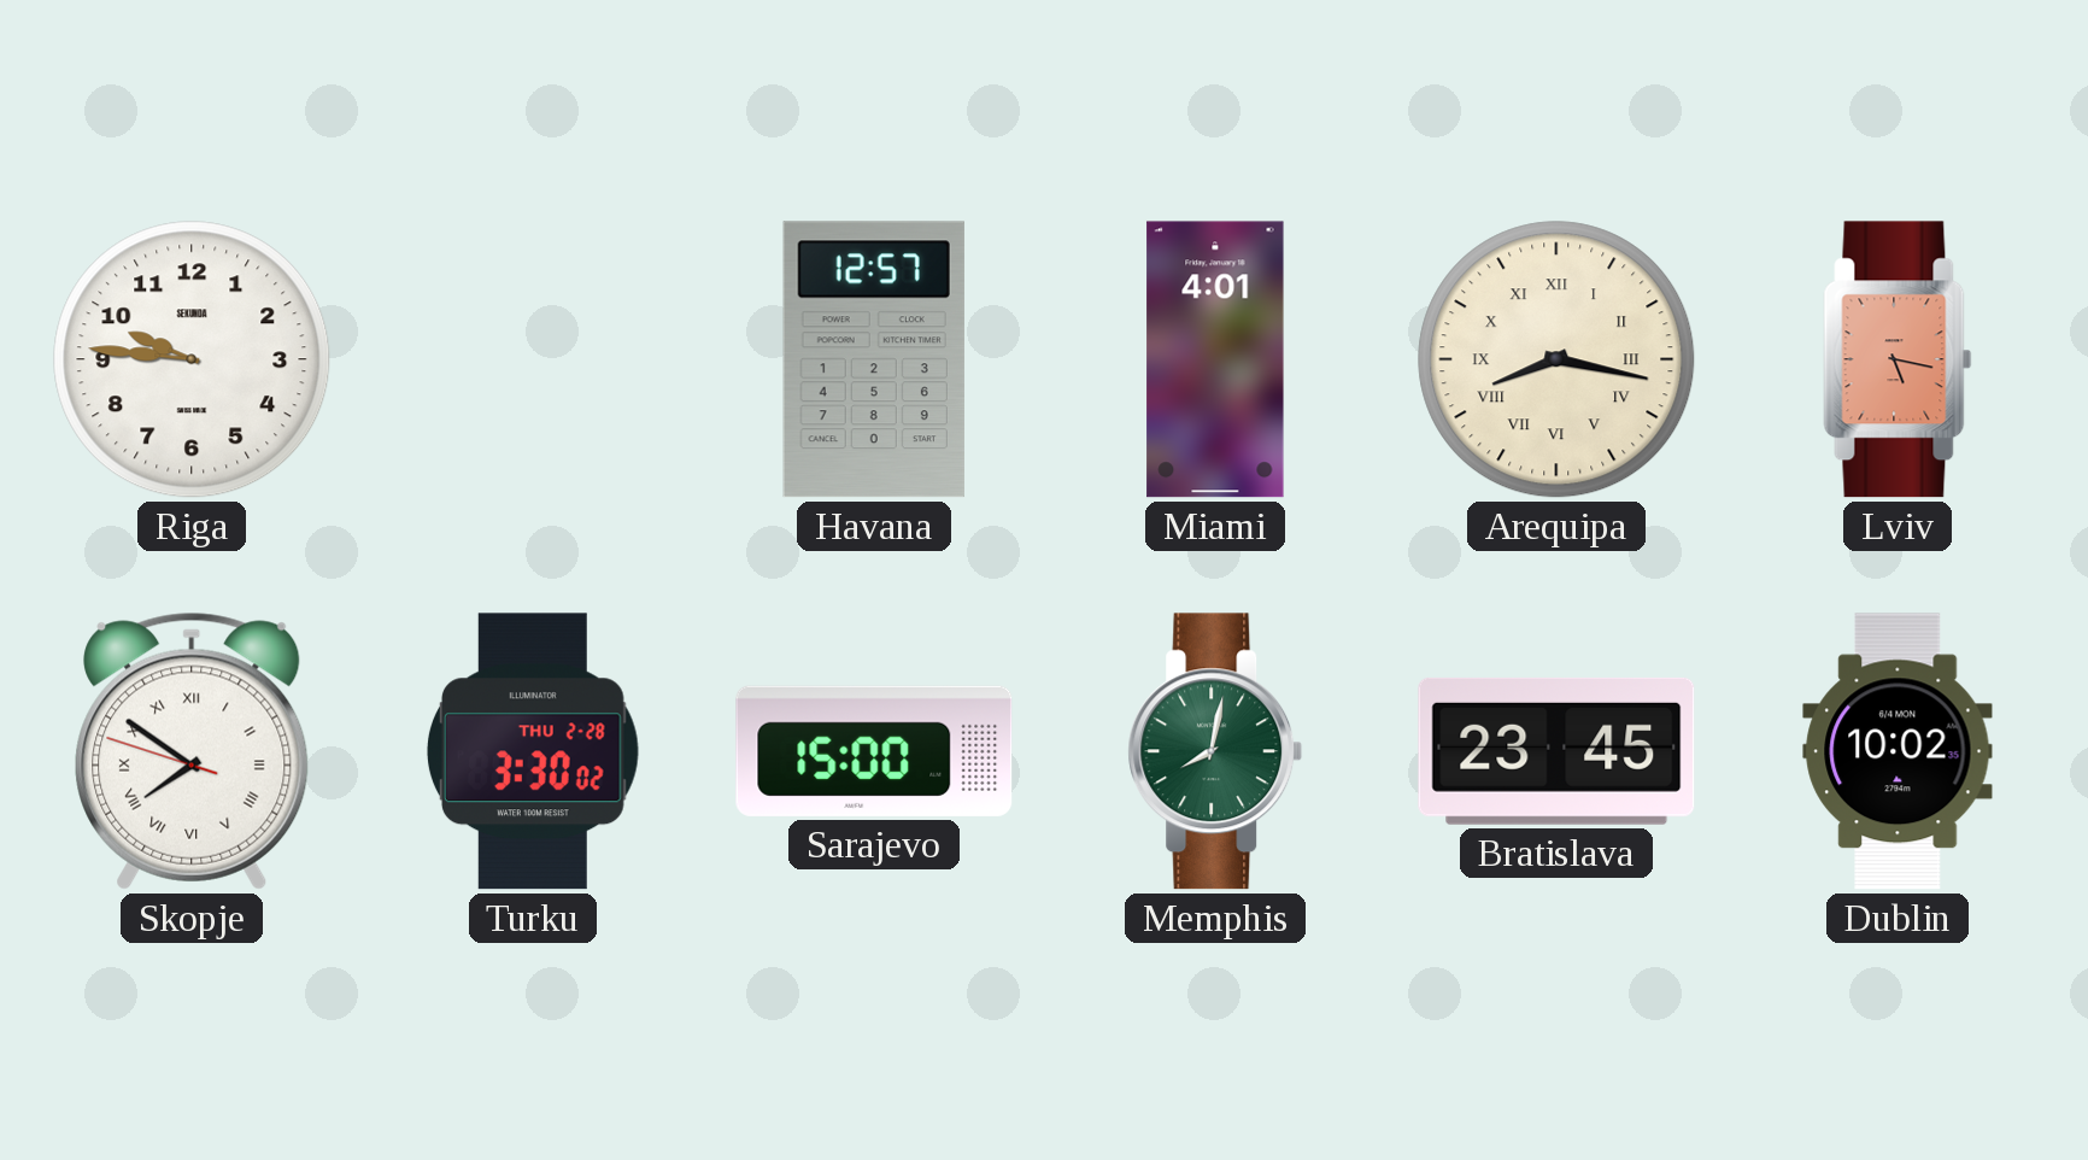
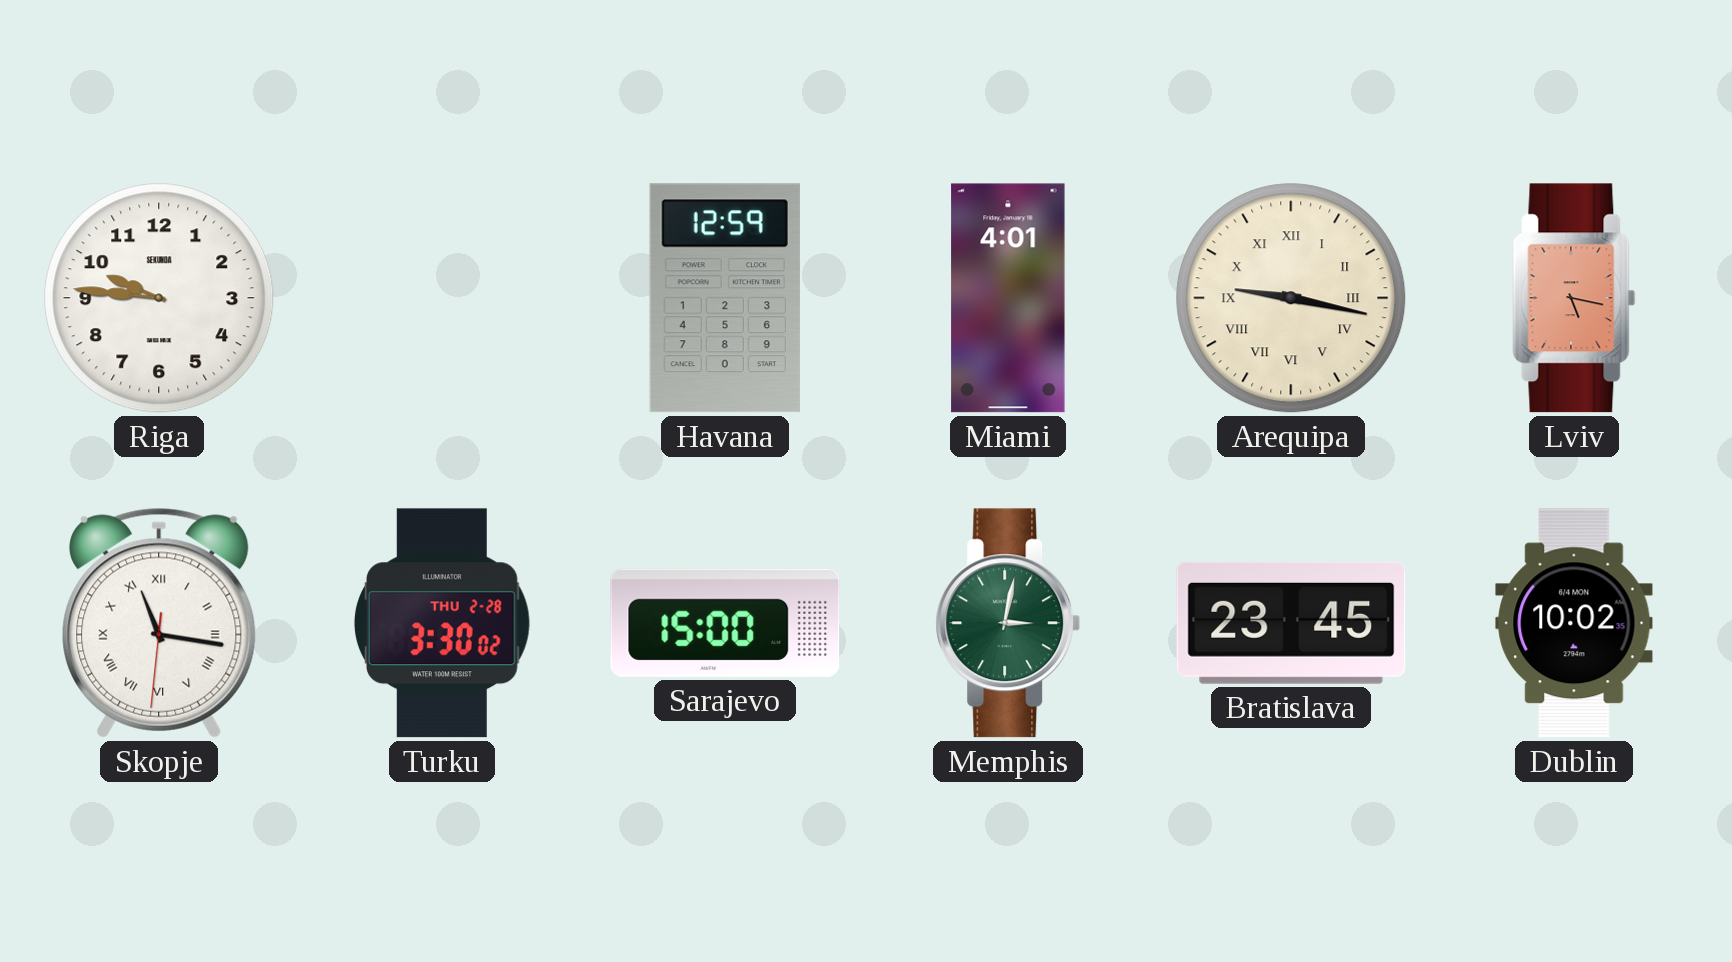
Havana: 12:57 -> 12:59 (725, 298)
Arequipa: 8:17 -> 9:17 (1291, 298)
Skopje: 7:50 -> 11:16 (159, 623)
Memphis: 8:02 -> 3:02 (1008, 623)
